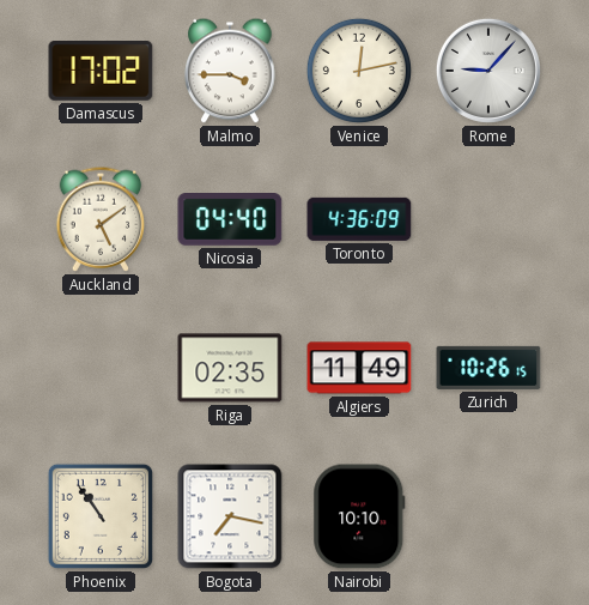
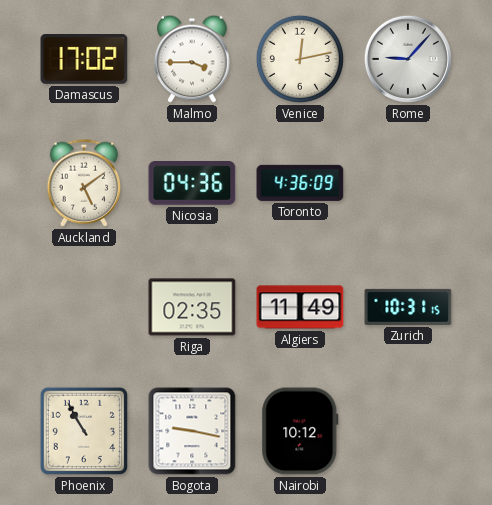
Nicosia: 04:40 -> 04:36 (192, 184)
Zurich: 10:26 -> 10:31 (408, 307)
Phoenix: 10:54 -> 10:55 (84, 431)
Bogota: 7:17 -> 9:17 (192, 431)
Nairobi: 10:10 -> 10:12 (300, 431)
